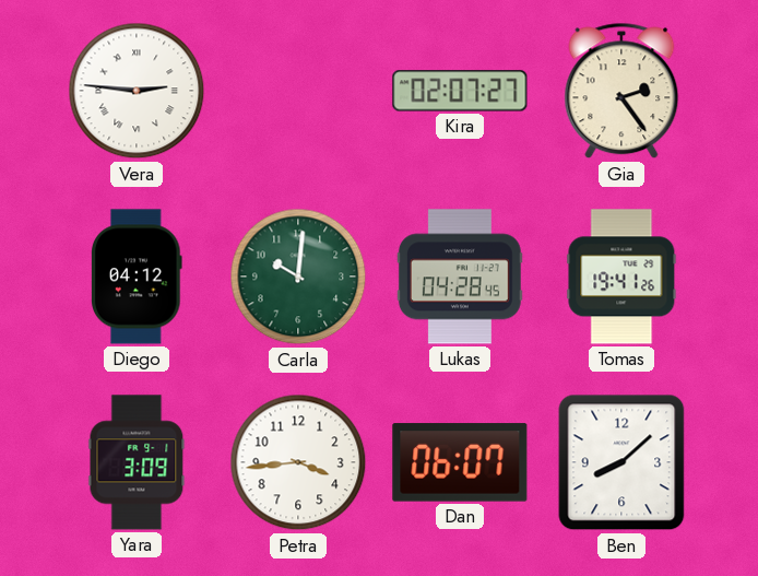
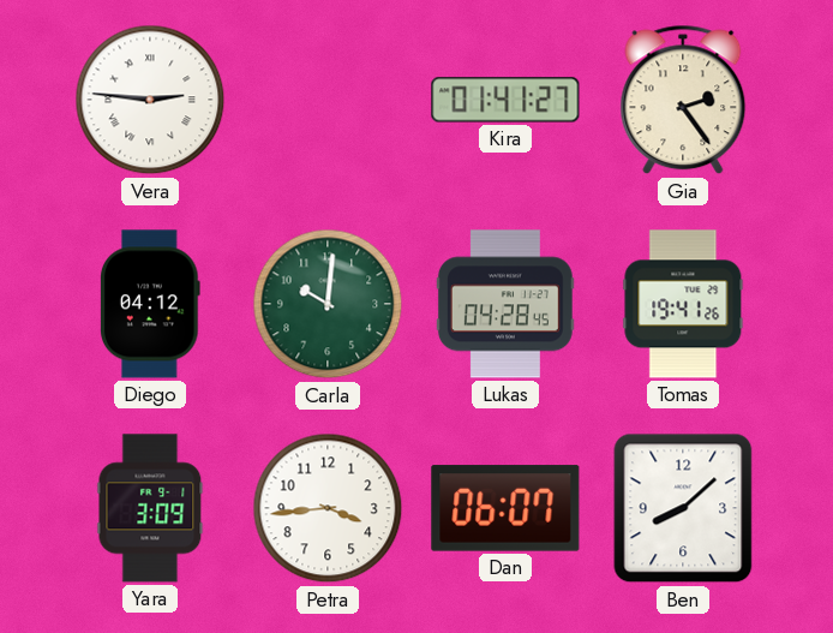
Kira: 02:07 -> 01:41 (505, 100)
